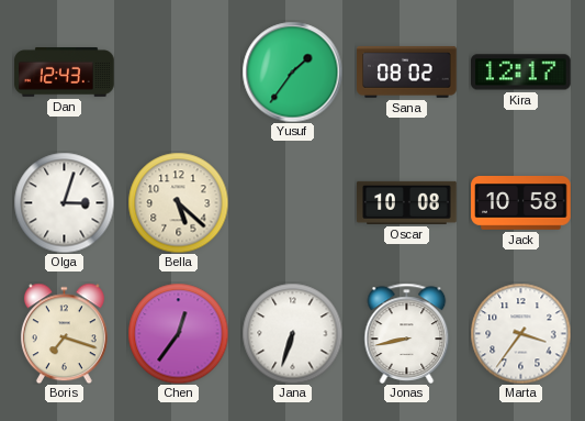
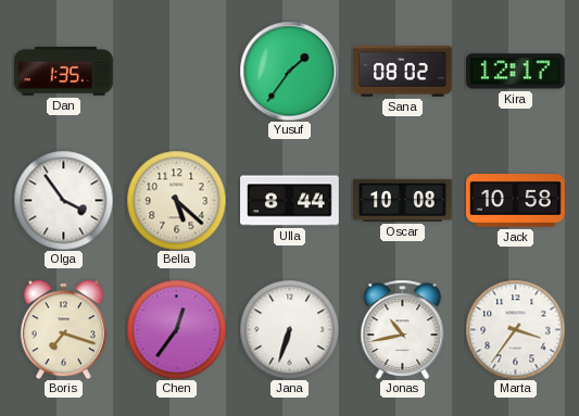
Dan: 12:43 -> 1:35 (64, 72)
Olga: 3:03 -> 3:54 (63, 200)
Ulla: none -> 8:44 (290, 201)
Jonas: 8:43 -> 10:43 (403, 329)
